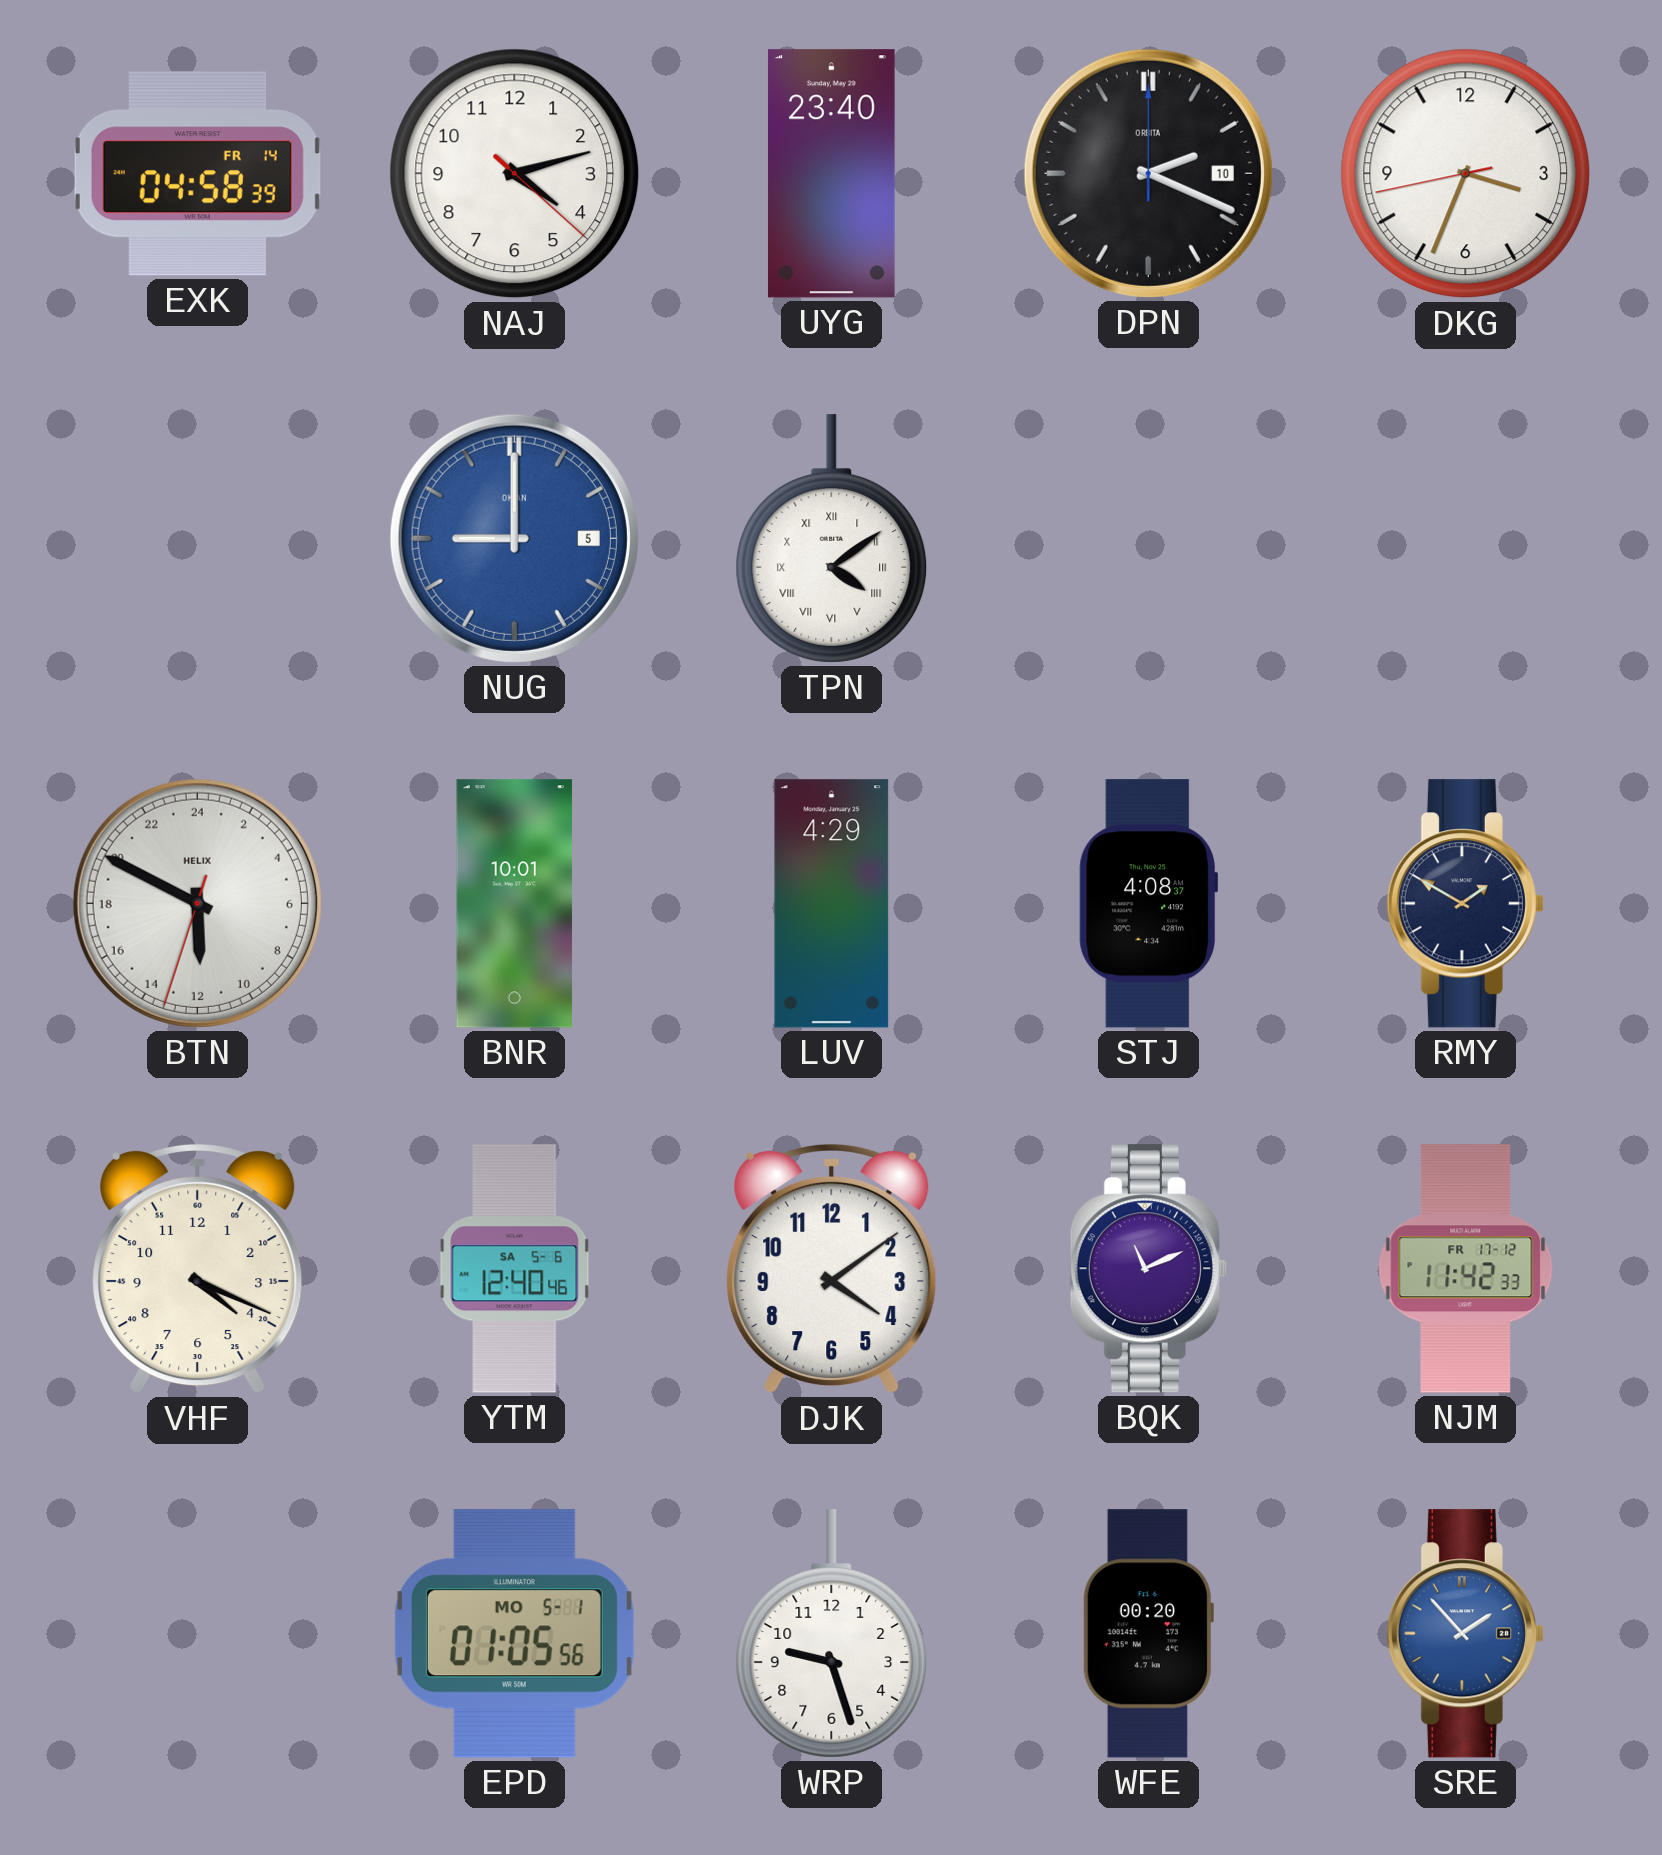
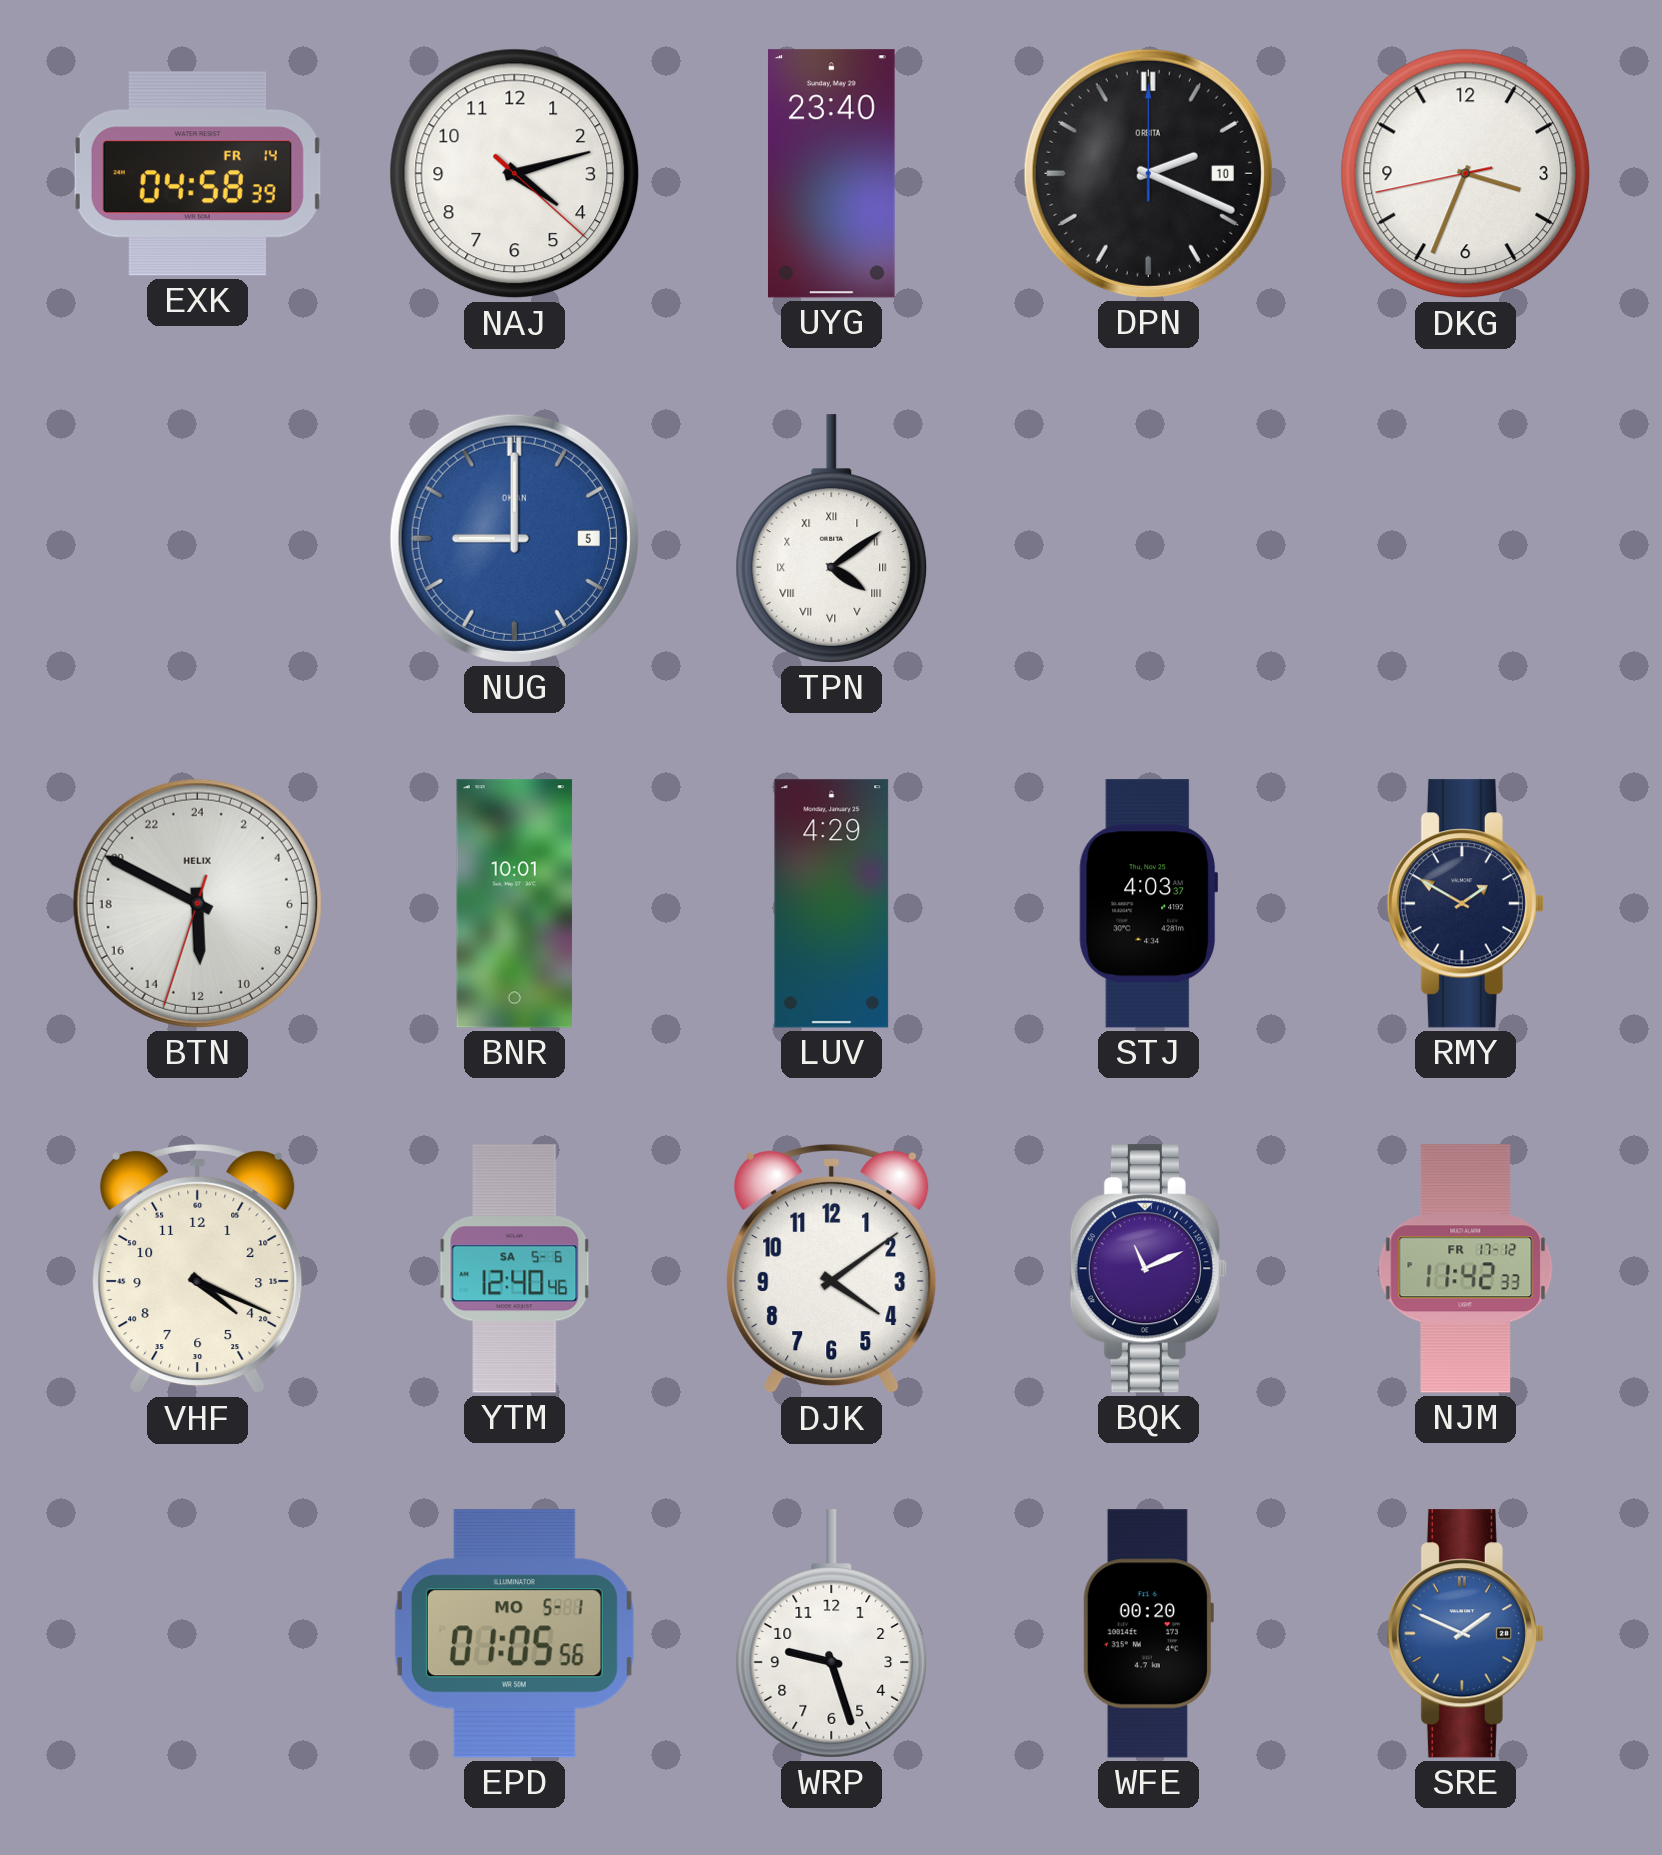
STJ: 4:08 -> 4:03 (1148, 904)
SRE: 1:53 -> 1:49 (1465, 1634)
